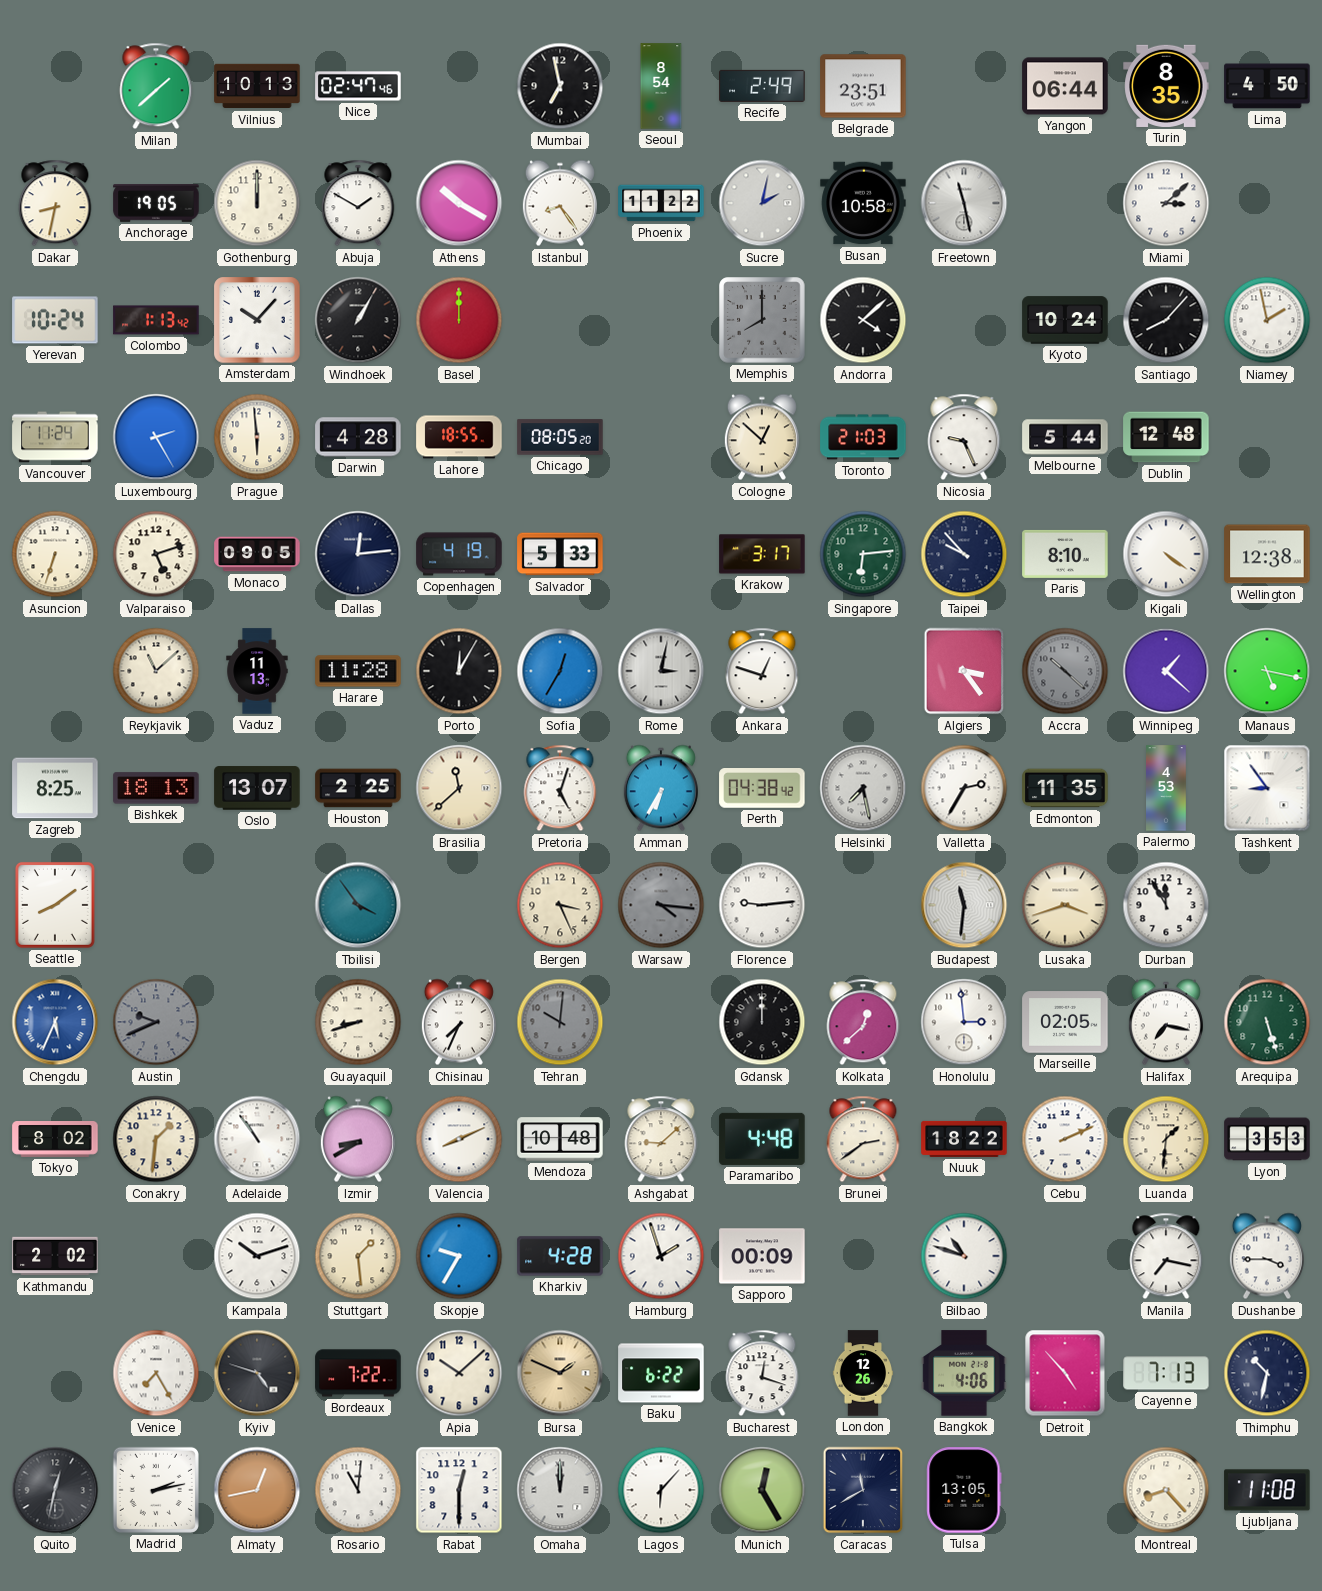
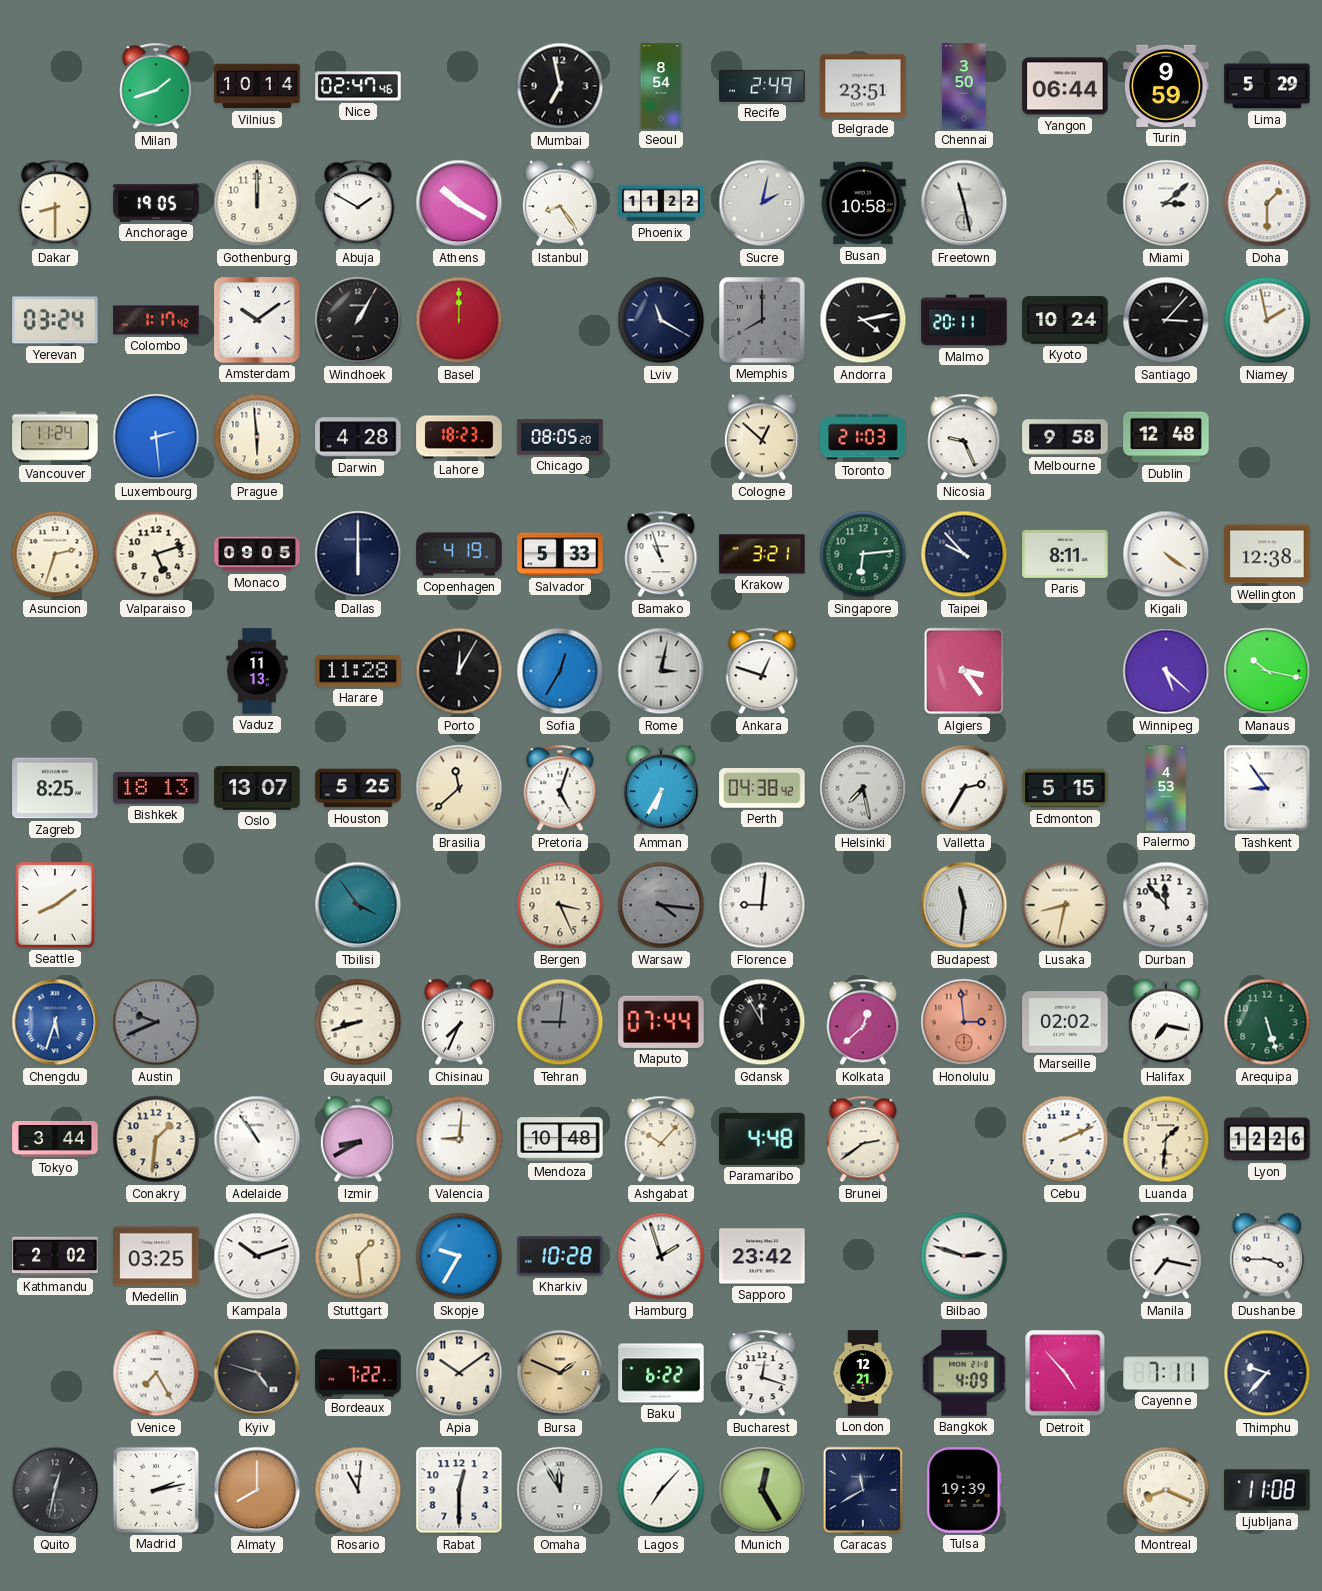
Milan: 1:38 -> 1:42 (156, 86)
Vilnius: 10:13 -> 10:14 (257, 86)
Chennai: none -> 3:50 (964, 86)
Turin: 8:35 -> 9:59 (1166, 86)
Lima: 4:50 -> 5:29 (1267, 86)
Dakar: 8:32 -> 8:30 (55, 203)
Doha: none -> 1:30 (1267, 203)
Yerevan: 10:24 -> 03:24 (55, 320)
Colombo: 1:13 -> 1:17 (156, 320)
Amsterdam: 10:07 -> 10:09 (257, 320)
Lviv: none -> 11:20 (661, 320)
Andorra: 4:08 -> 4:13 (863, 320)
Malmo: none -> 20:11 (964, 320)
Santiago: 8:07 -> 3:07 (1166, 320)
Luxembourg: 2:25 -> 2:29 (156, 437)
Lahore: 18:55 -> 18:23 (459, 437)
Melbourne: 5:44 -> 9:58 (1065, 437)
Asuncion: 6:33 -> 2:33 (55, 554)
Dallas: 12:14 -> 6:00 (358, 554)
Bamako: none -> 10:57 (661, 554)
Krakow: 3:17 -> 3:21 (762, 554)
Paris: 8:10 -> 8:11 (1065, 554)
Reykjavik: 11:08 -> none (156, 671)
Accra: 10:22 -> none (1065, 671)
Winnipeg: 1:22 -> 5:22 (1166, 671)
Manaus: 5:17 -> 10:17 (1267, 671)
Houston: 2:25 -> 5:25 (358, 788)
Edmonton: 11:35 -> 5:15 (1065, 788)
Florence: 9:14 -> 9:01 (762, 905)
Lusaka: 3:42 -> 8:32 (1065, 905)
Durban: 11:55 -> 11:53 (1166, 905)
Chengdu: 5:34 -> 5:33 (55, 1022)
Tehran: 10:01 -> 9:01 (560, 1022)
Maputo: none -> 07:44 (661, 1022)
Gdansk: 12:00 -> 11:55 (762, 1022)
Honolulu dial: white -> salmon (964, 1022)
Marseille: 02:05 -> 02:02 (1065, 1022)
Tokyo: 8:02 -> 3:44 (55, 1140)
Valencia: 8:11 -> 9:01 (459, 1139)
Ashgabat: 9:08 -> 10:07 (661, 1139)
Nuuk: 18:22 -> none (964, 1139)
Lyon: 3:53 -> 12:26 (1267, 1139)
Medellin: none -> 03:25 (156, 1256)
Kharkiv: 4:28 -> 10:28 (560, 1256)
Sapporo: 00:09 -> 23:42 (762, 1256)
Bilbao: 10:48 -> 2:48 (964, 1256)
Apia: 10:08 -> 10:09 (459, 1373)
London: 12:26 -> 12:21 (863, 1373)
Bangkok: 4:06 -> 4:09 (964, 1373)
Cayenne: 7:13 -> 7:11 (1166, 1373)
Thimphu: 10:32 -> 9:37 (1267, 1373)
Almaty: 12:43 -> 8:00 (257, 1490)
Omaha: 12:00 -> 11:55 (560, 1490)
Lagos: 6:07 -> 7:07 (661, 1490)
Tulsa: 13:05 -> 19:39 (964, 1490)
Montreal: 8:23 -> 8:19 (1166, 1490)
